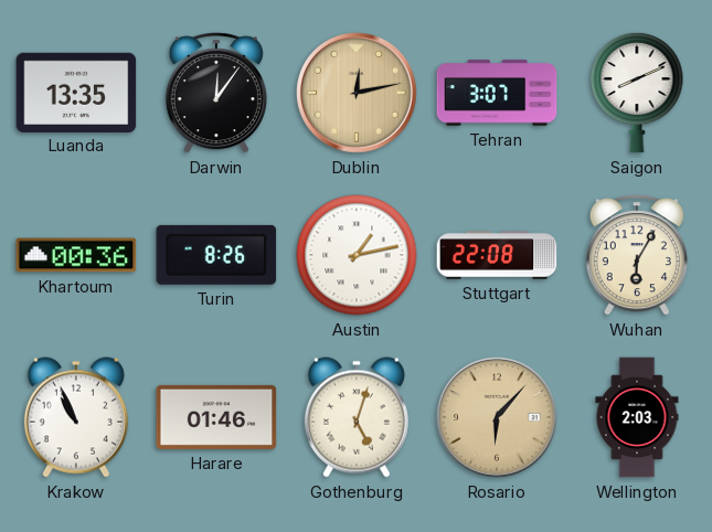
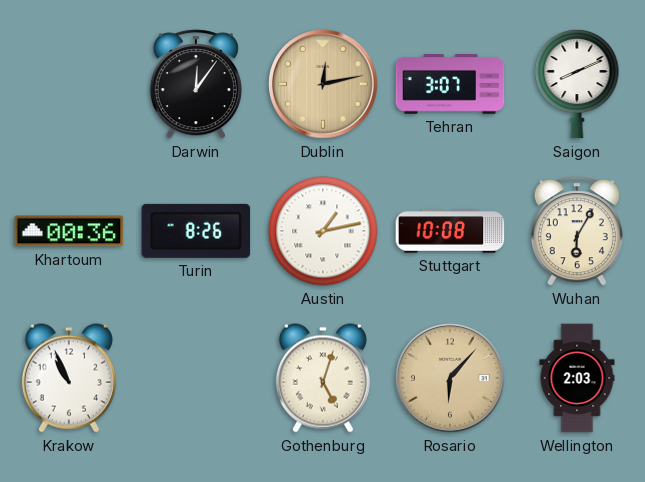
Luanda: 13:35 -> none (76, 92)
Stuttgart: 22:08 -> 10:08 (450, 231)
Harare: 01:46 -> none (216, 417)
